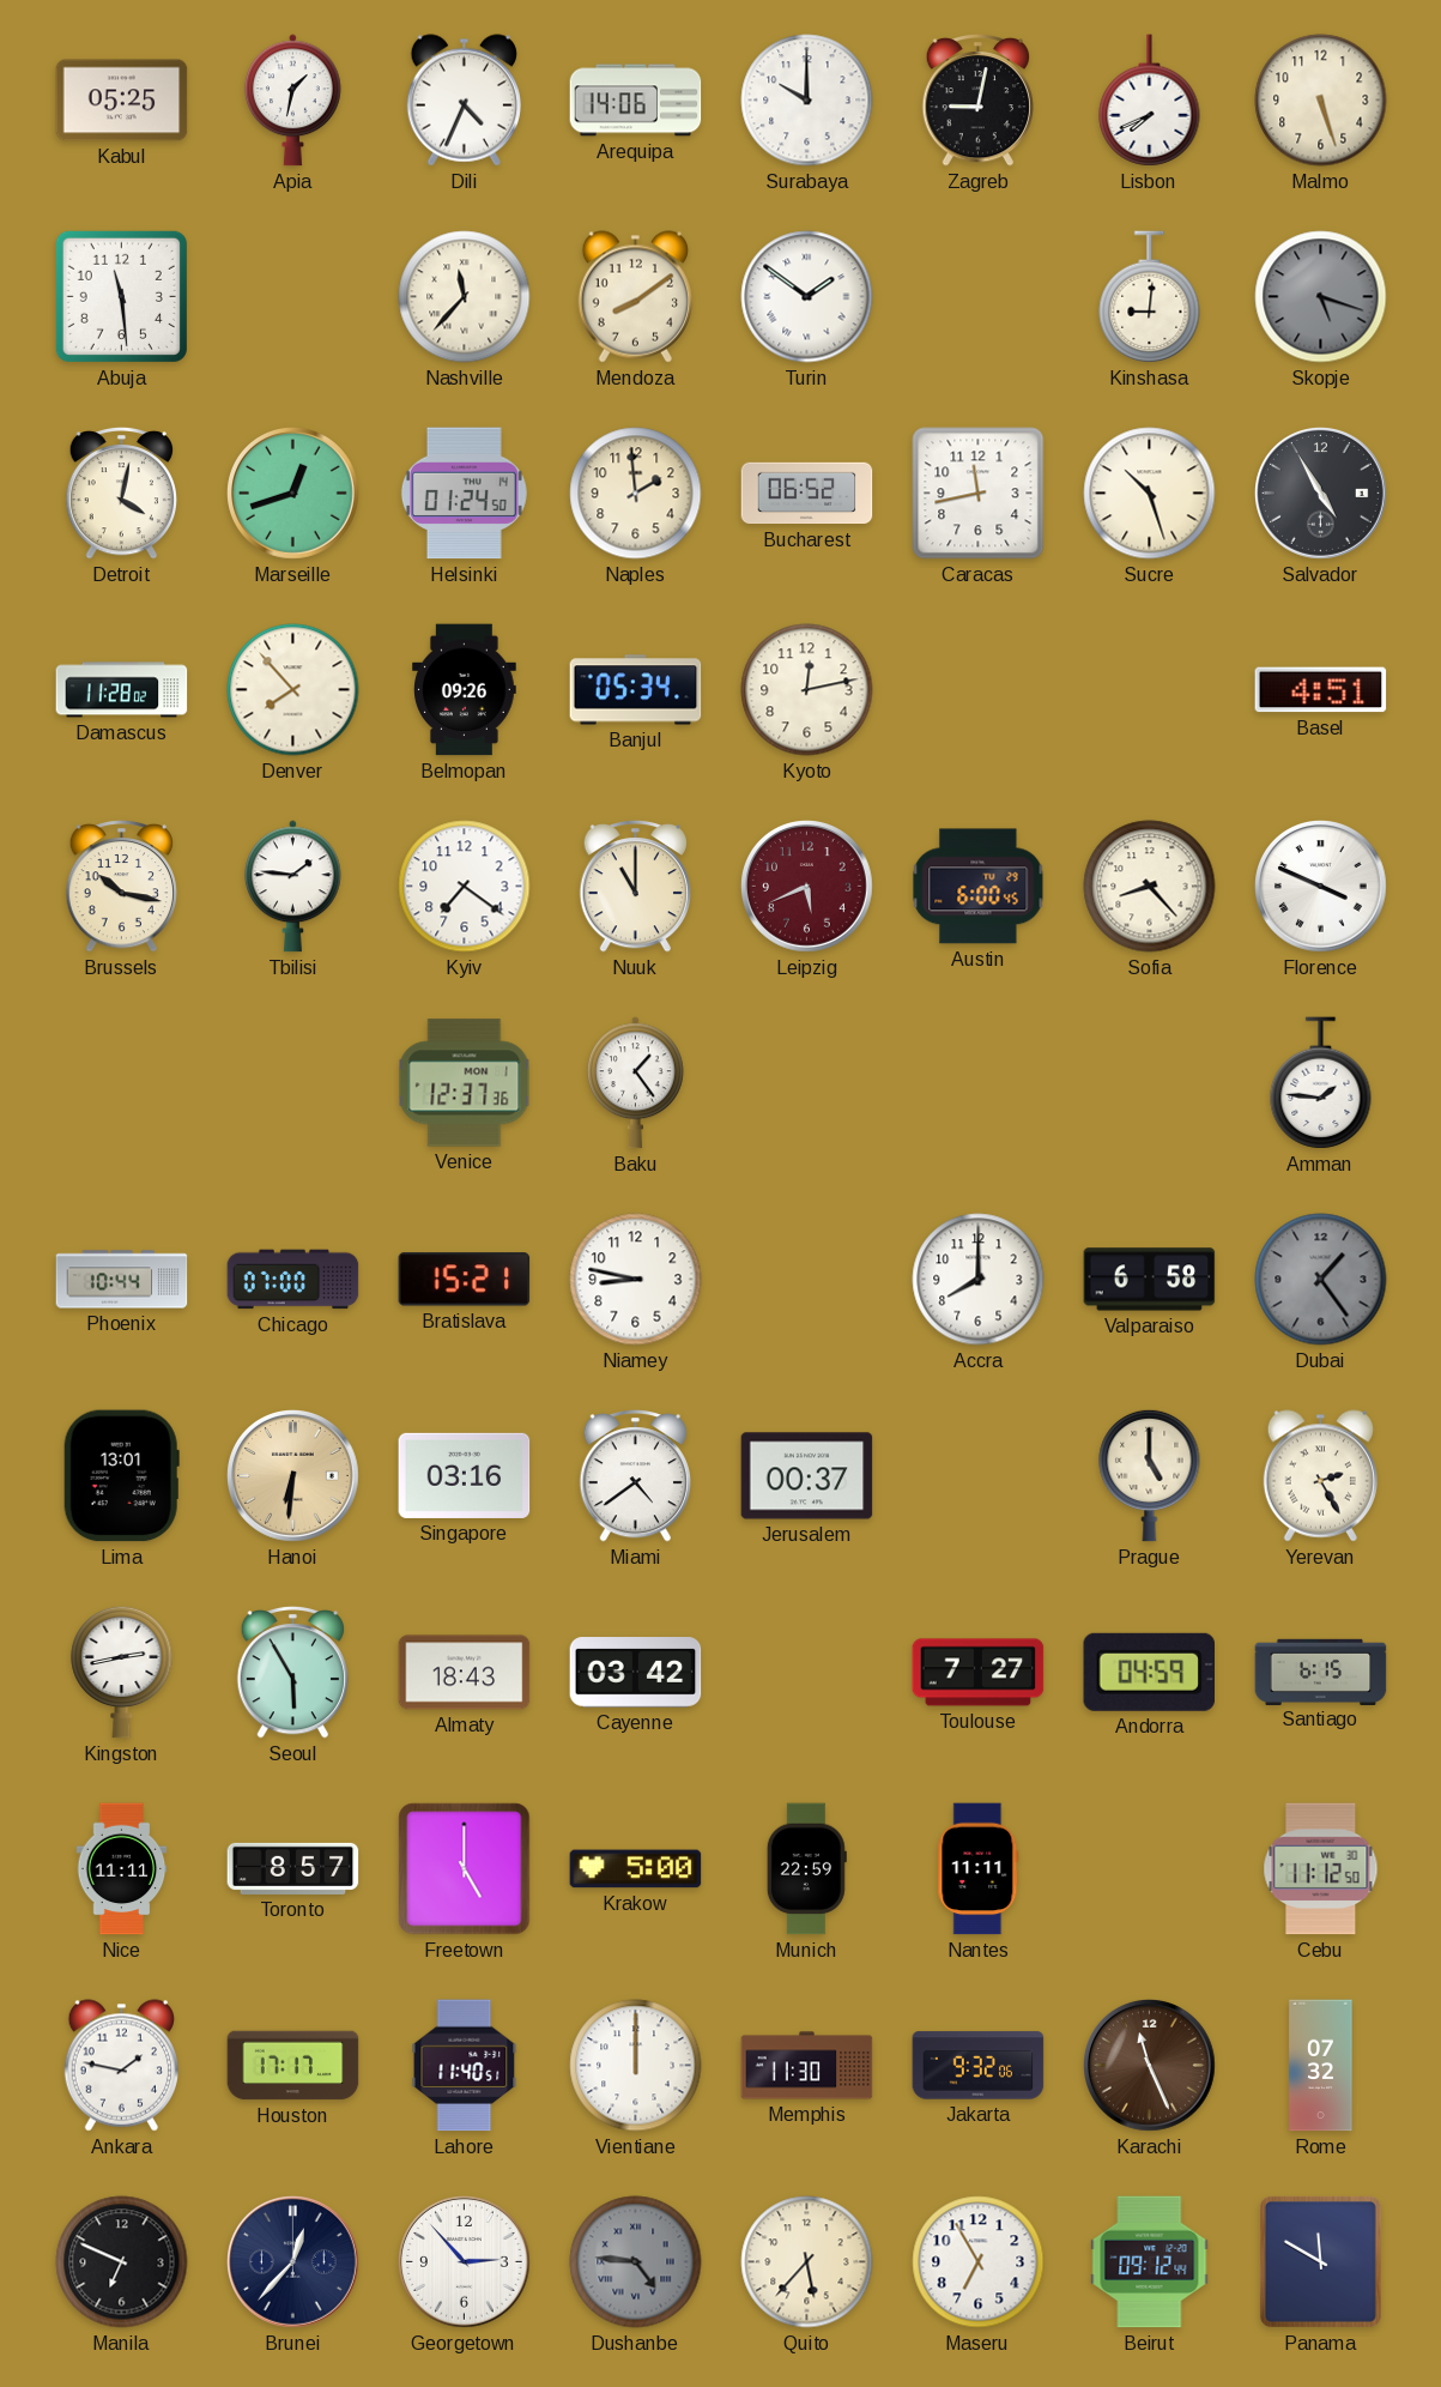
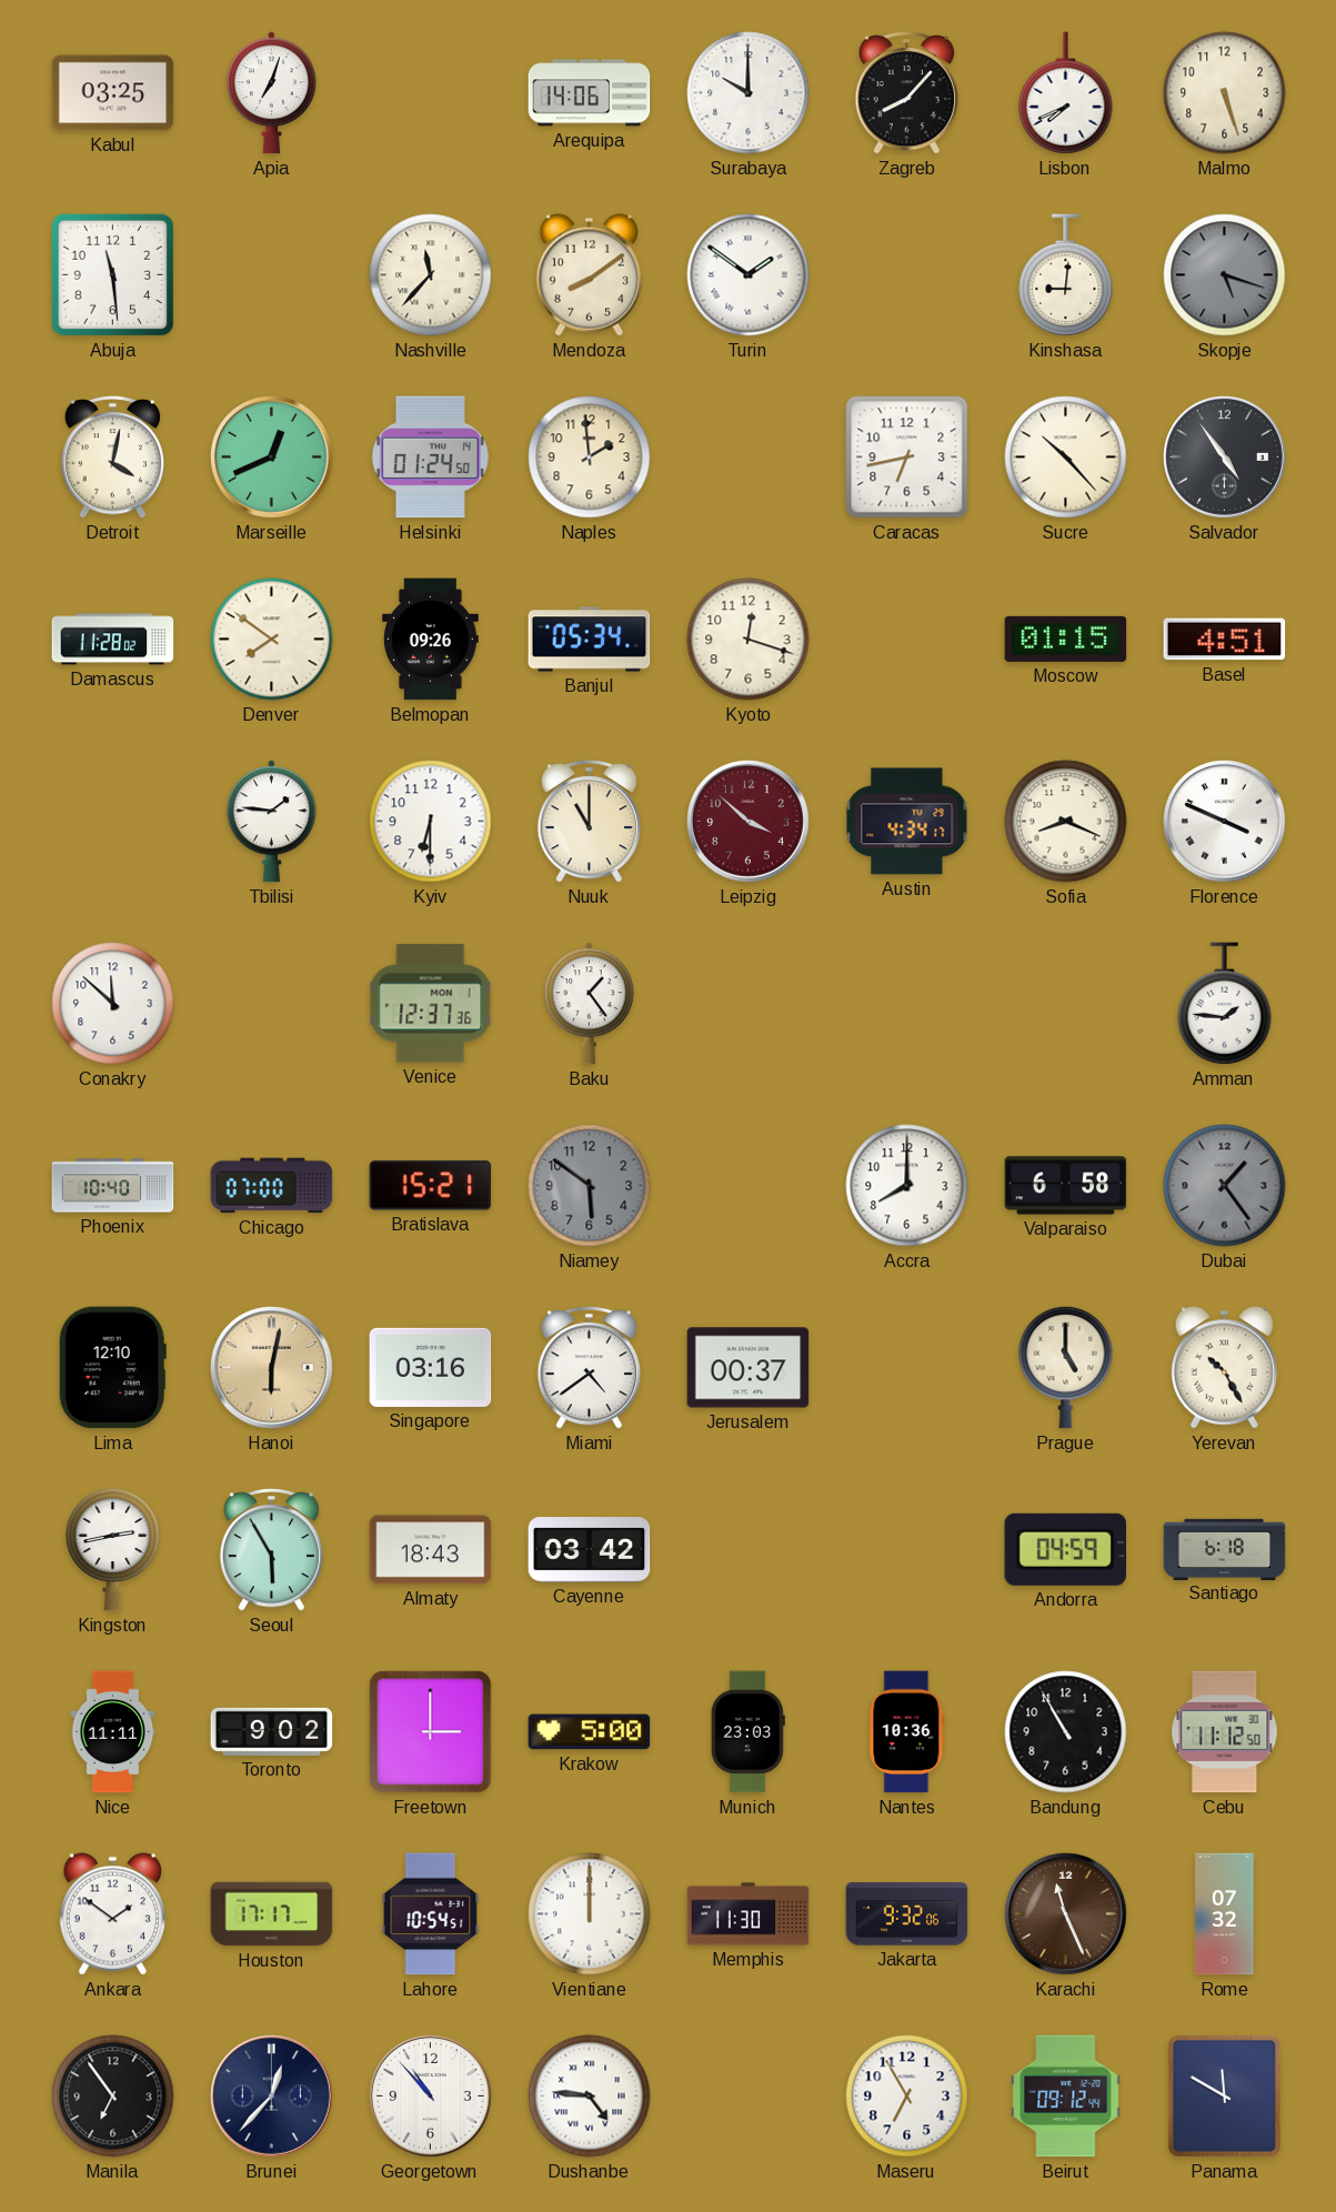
Kabul: 05:25 -> 03:25 (113, 93)
Apia: 1:32 -> 7:03 (271, 93)
Dili: 4:34 -> none (464, 101)
Zagreb: 9:02 -> 8:07 (906, 92)
Marseille: 12:42 -> 12:41 (272, 458)
Bucharest: 06:52 -> none (807, 494)
Caracas: 11:43 -> 6:43 (907, 458)
Sucre: 10:27 -> 10:23 (1066, 458)
Salvador: 4:55 -> 4:54 (1225, 458)
Denver: 7:53 -> 7:51 (272, 640)
Kyoto: 12:13 -> 12:18 (749, 640)
Moscow: none -> 01:15 (1066, 639)
Brussels: 10:17 -> none (121, 886)
Kyiv: 7:21 -> 6:30 (431, 822)
Leipzig: 5:41 -> 3:52 (749, 822)
Austin: 6:00 -> 4:34 (907, 822)
Sofia: 8:23 -> 8:19 (1066, 822)
Conakry: none -> 11:52 (113, 1004)
Phoenix: 10:44 -> 10:40 (113, 1186)
Niamey: 8:47 -> 5:51 (590, 1186)
Niamey dial: white -> grey (590, 1186)
Lima: 13:01 -> 12:10 (112, 1368)
Hanoi: 6:31 -> 6:02 (272, 1368)
Yerevan: 2:25 -> 10:25 (1224, 1368)
Toulouse: 7:27 -> none (979, 1673)
Santiago: 6:15 -> 6:18 (1225, 1549)
Toronto: 8:57 -> 9:02 (272, 1731)
Freetown: 5:00 -> 3:00 (431, 1732)
Munich: 22:59 -> 23:03 (747, 1732)
Nantes: 11:11 -> 10:36 (907, 1732)
Bandung: none -> 10:55 (1066, 1732)
Ankara: 1:47 -> 1:51 (112, 1914)
Lahore: 11:40 -> 10:54 (431, 1914)
Manila: 6:49 -> 6:54 (113, 2097)
Georgetown: 2:53 -> 10:53 (431, 2097)
Dushanbe dial: grey -> white (590, 2097)
Quito: 5:37 -> none (807, 2262)
